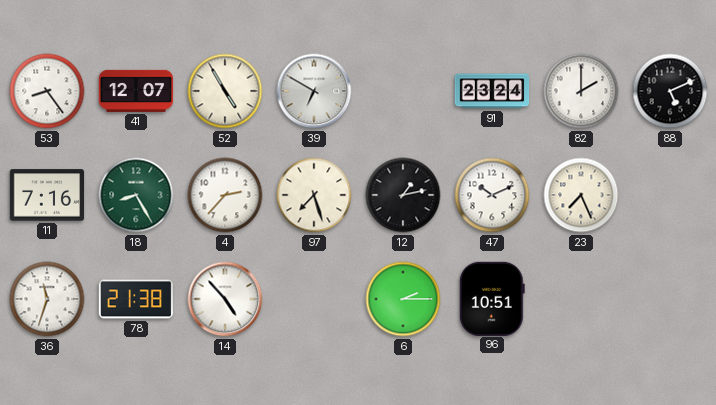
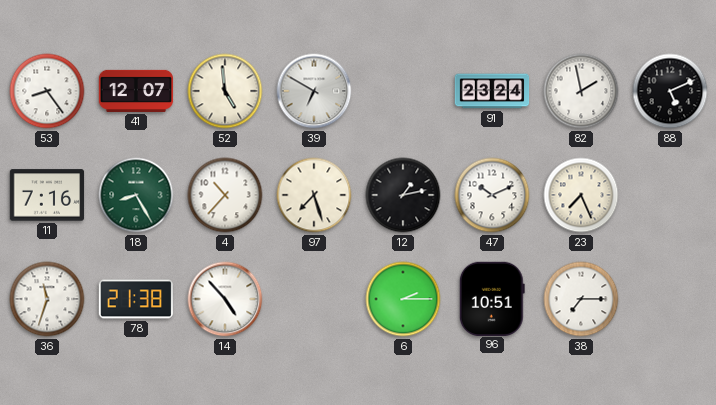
52: 4:55 -> 4:59 (225, 91)
82: 2:00 -> 1:58 (581, 91)
4: 2:37 -> 10:37 (225, 195)
38: none -> 7:15 (581, 299)
